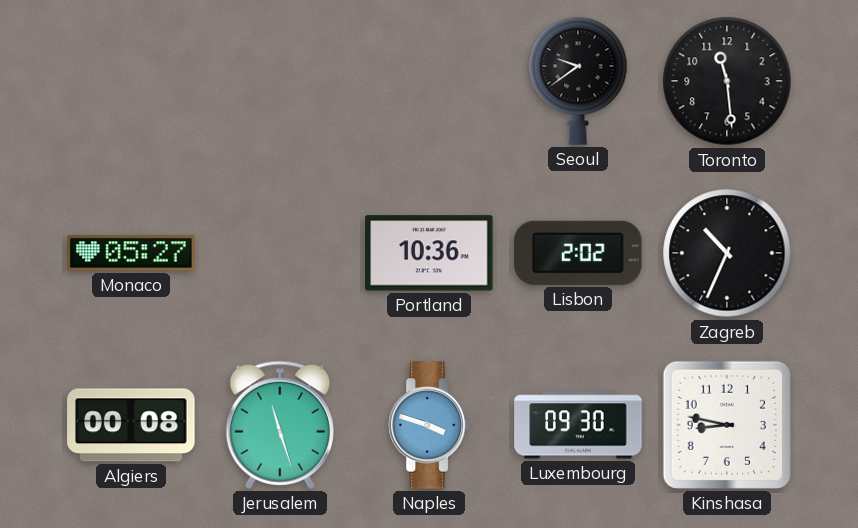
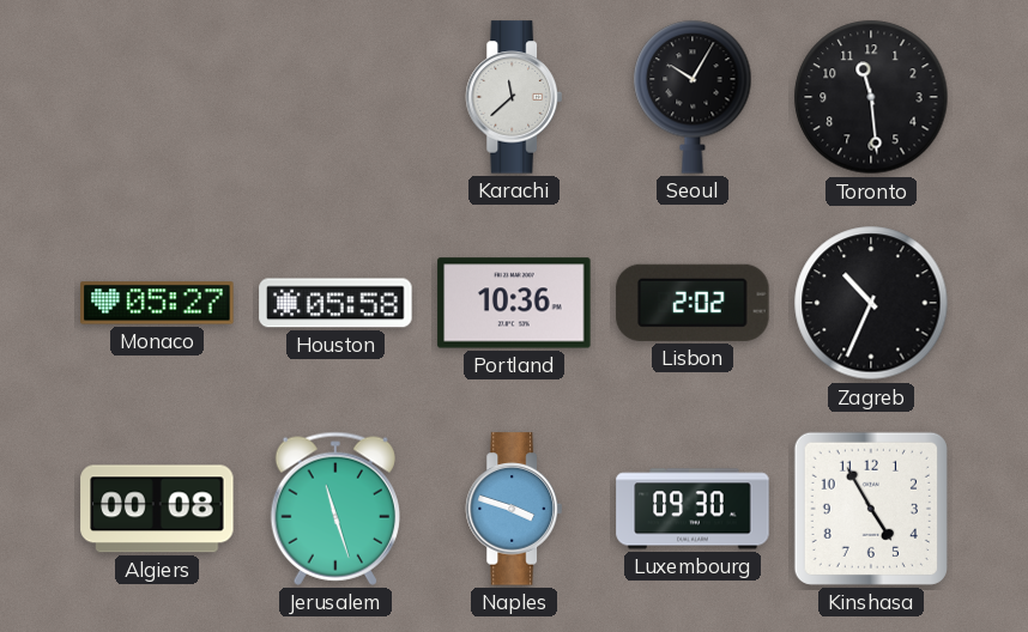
Karachi: none -> 11:38 (514, 97)
Seoul: 9:39 -> 10:05 (693, 97)
Houston: none -> 05:58 (335, 303)
Kinshasa: 8:47 -> 4:55 (871, 509)
